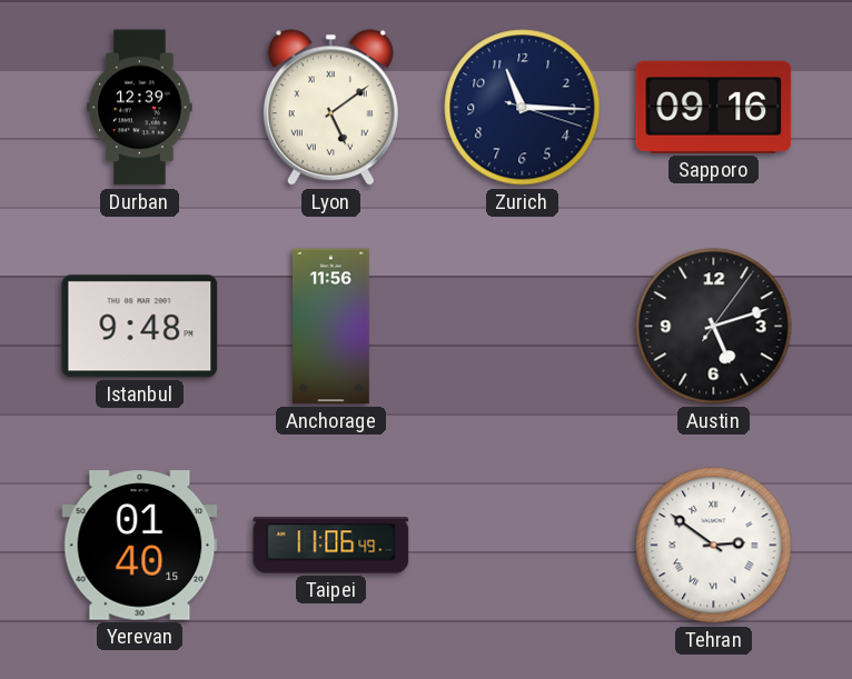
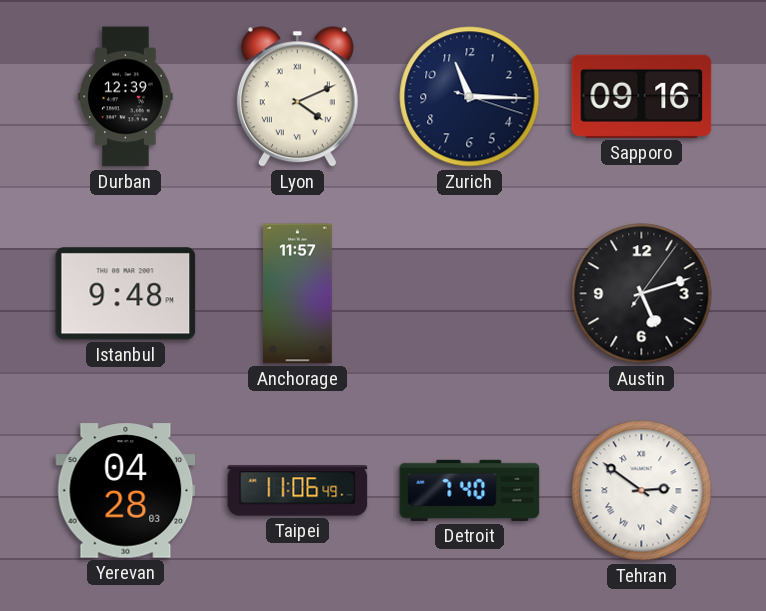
Lyon: 5:09 -> 4:11 (297, 97)
Anchorage: 11:56 -> 11:57 (298, 294)
Yerevan: 01:40 -> 04:28 (126, 491)
Detroit: none -> 7:40 (470, 490)
